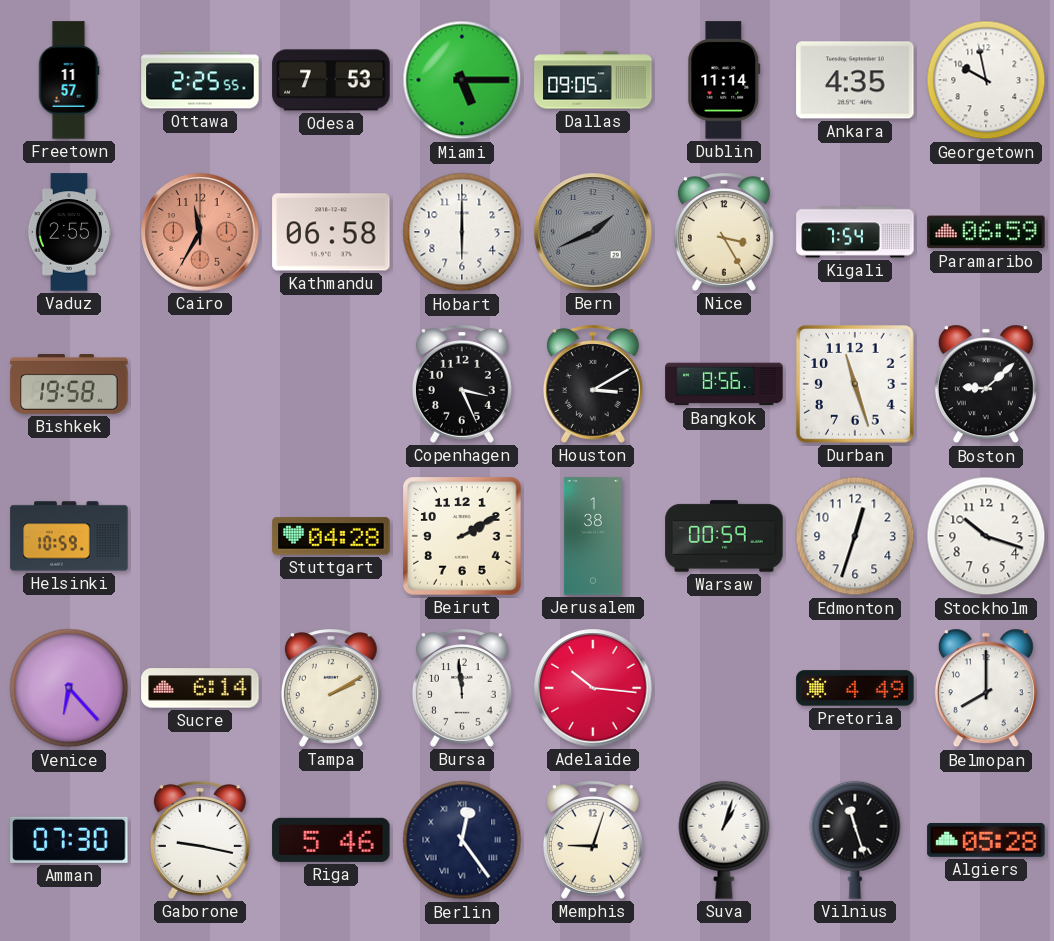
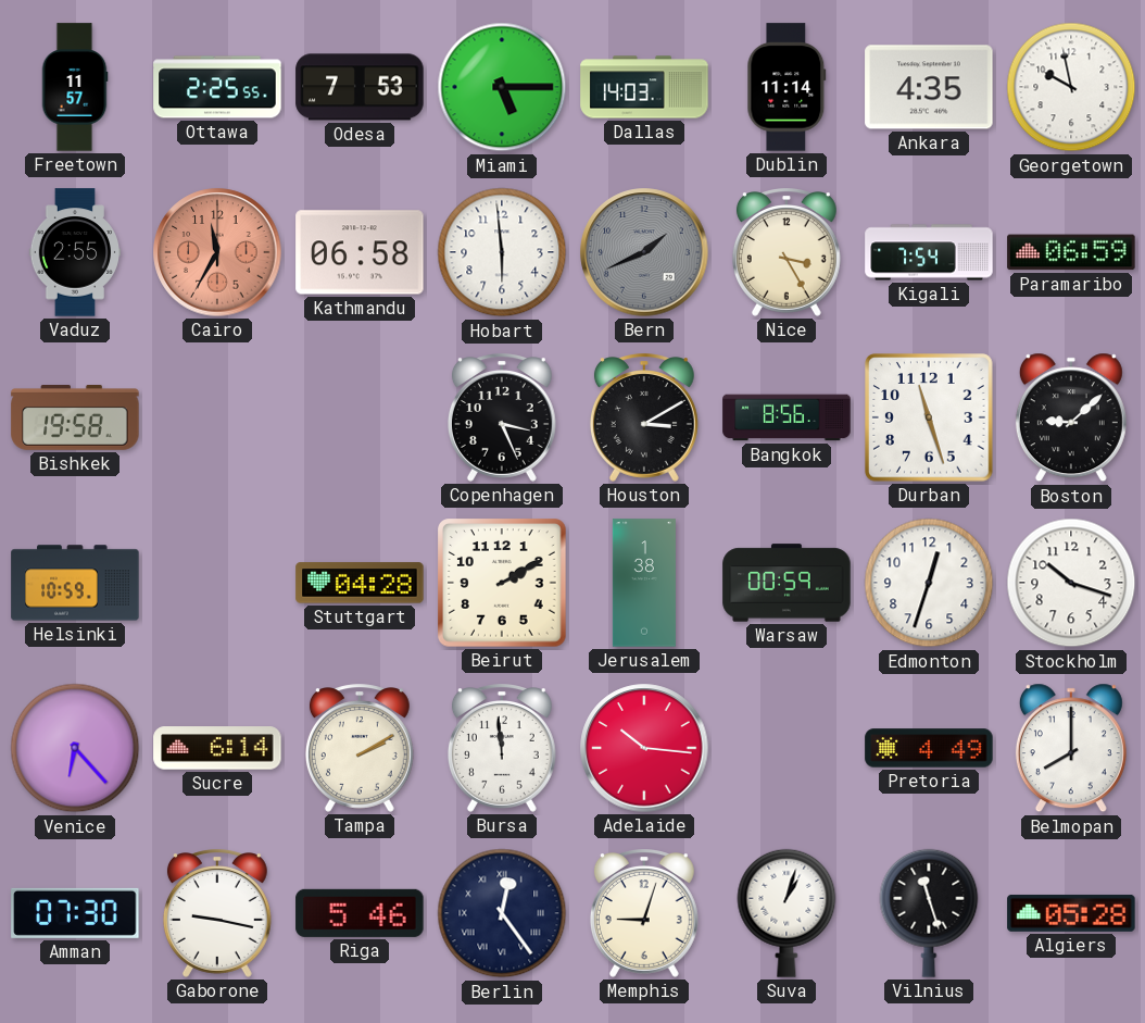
Dallas: 09:05 -> 14:03 (644, 87)
Hobart: 6:00 -> 5:59 (502, 252)
